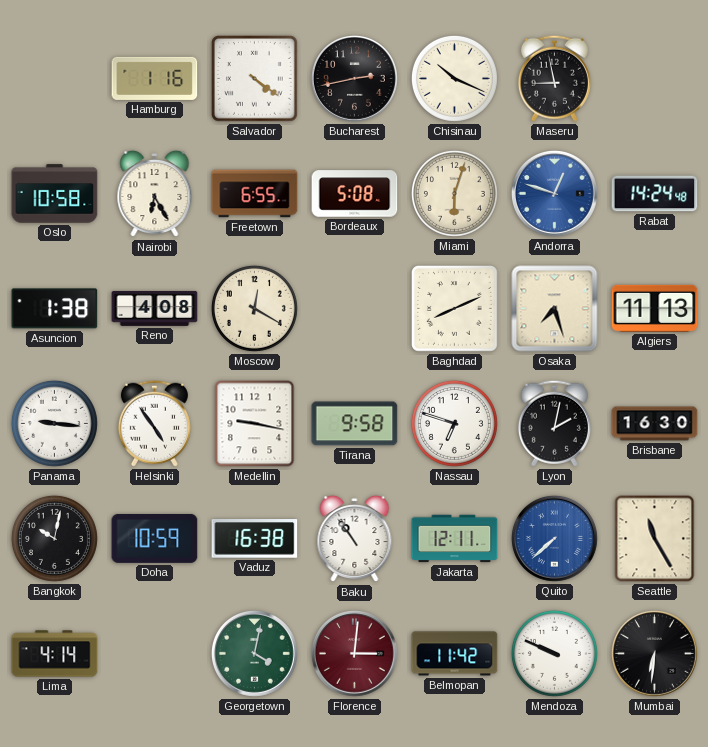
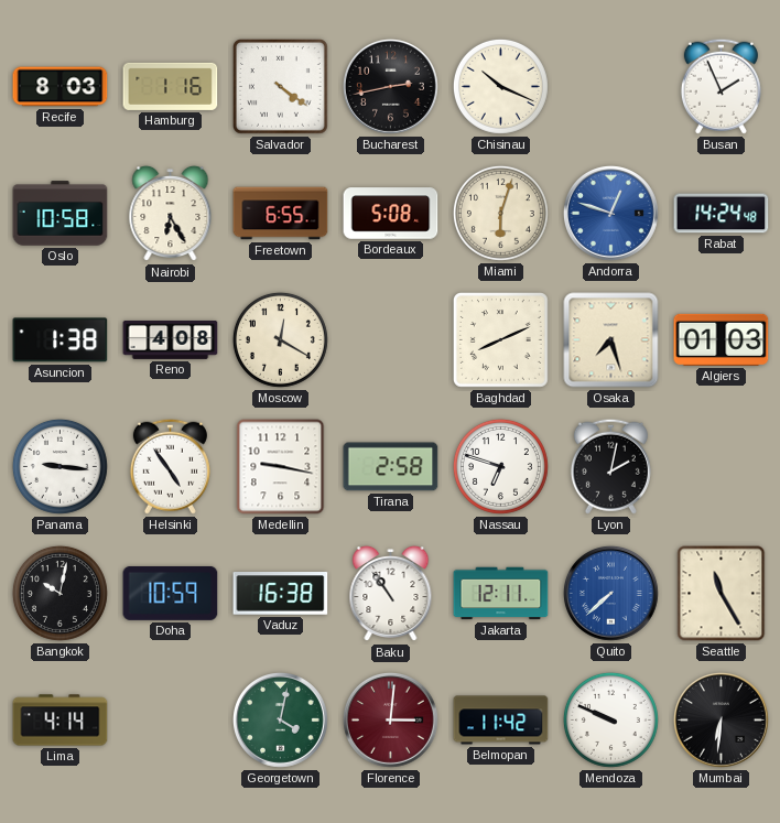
Recife: none -> 8:03 (61, 87)
Maseru: 8:58 -> none (554, 78)
Busan: none -> 1:56 (721, 86)
Algiers: 11:13 -> 01:03 (722, 339)
Tirana: 9:58 -> 2:58 (391, 467)
Brisbane: 16:30 -> none (655, 424)
